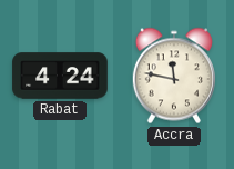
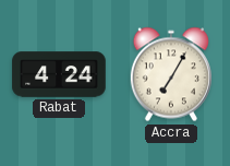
Accra: 11:47 -> 7:05 (171, 74)
